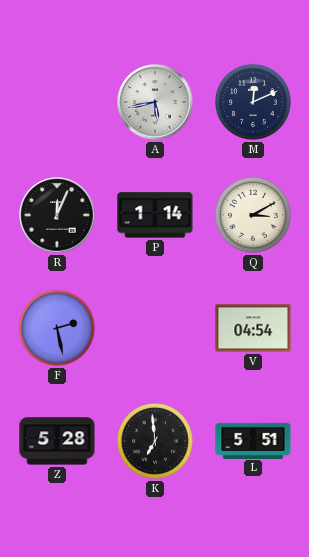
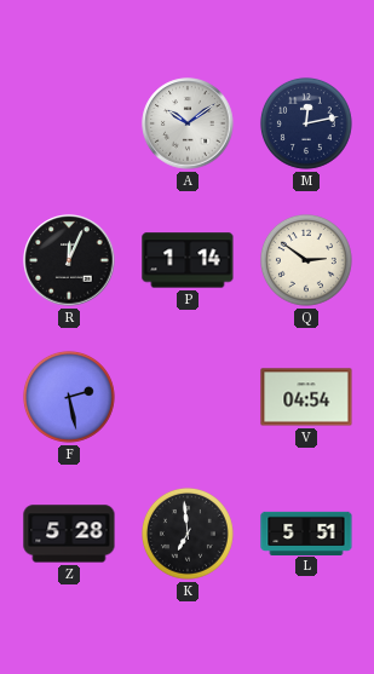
A: 5:43 -> 10:09 (188, 123)
M: 12:11 -> 12:13 (306, 123)
Q: 3:10 -> 2:51 (306, 260)
